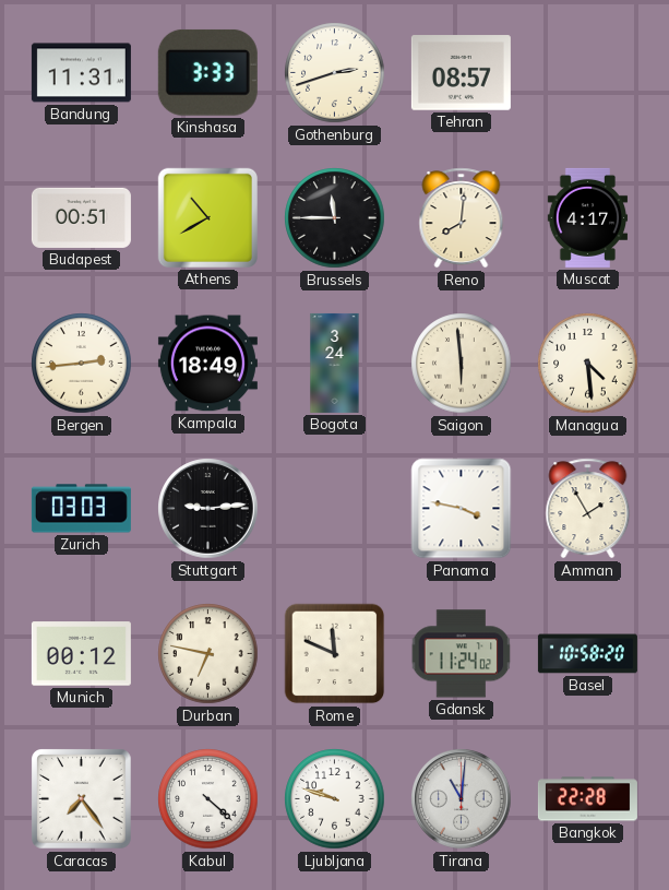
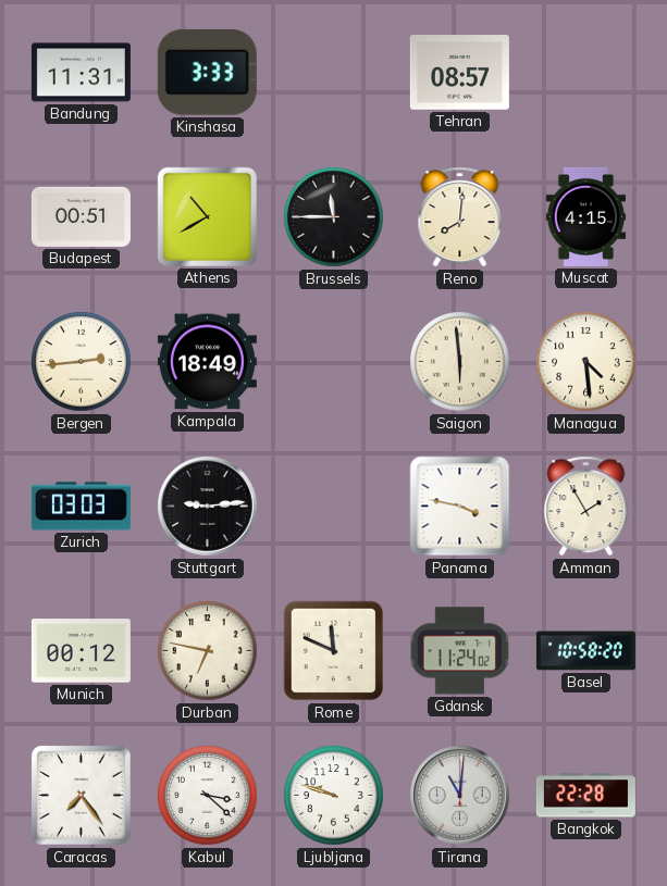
Gothenburg: 2:42 -> none (335, 73)
Muscat: 4:17 -> 4:15 (586, 216)
Bogota: 3:24 -> none (335, 363)
Kabul: 4:22 -> 3:22 (208, 796)
